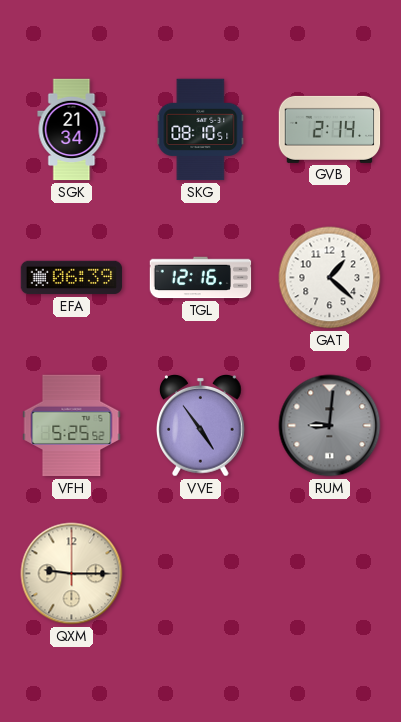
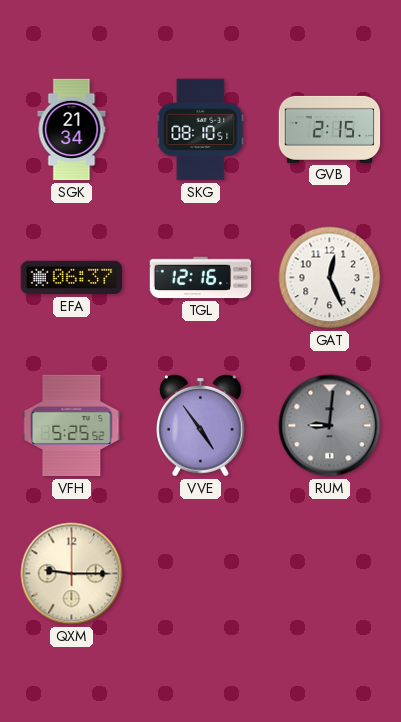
GVB: 2:14 -> 2:15 (330, 129)
EFA: 06:39 -> 06:37 (72, 278)
GAT: 1:22 -> 12:26 (330, 278)
